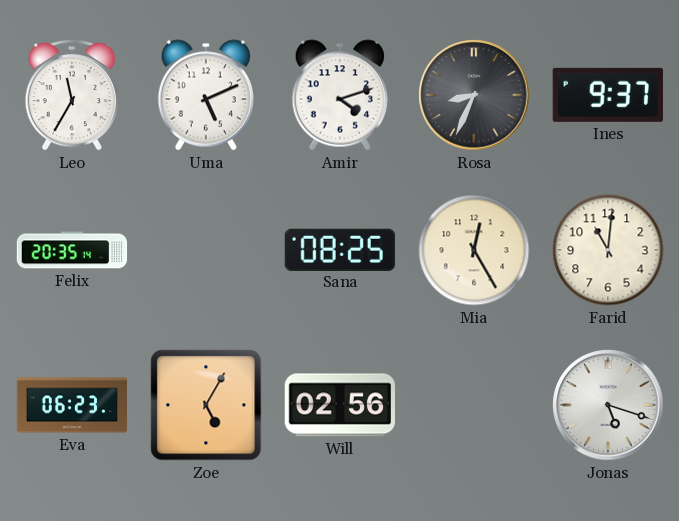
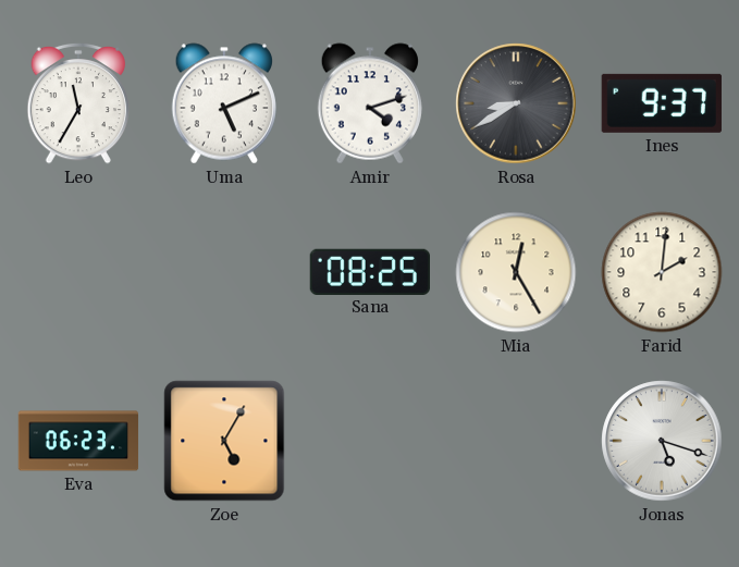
Rosa: 8:34 -> 8:40 (516, 103)
Felix: 20:35 -> none (72, 250)
Farid: 11:01 -> 2:01 (662, 272)
Will: 02:56 -> none (340, 405)
